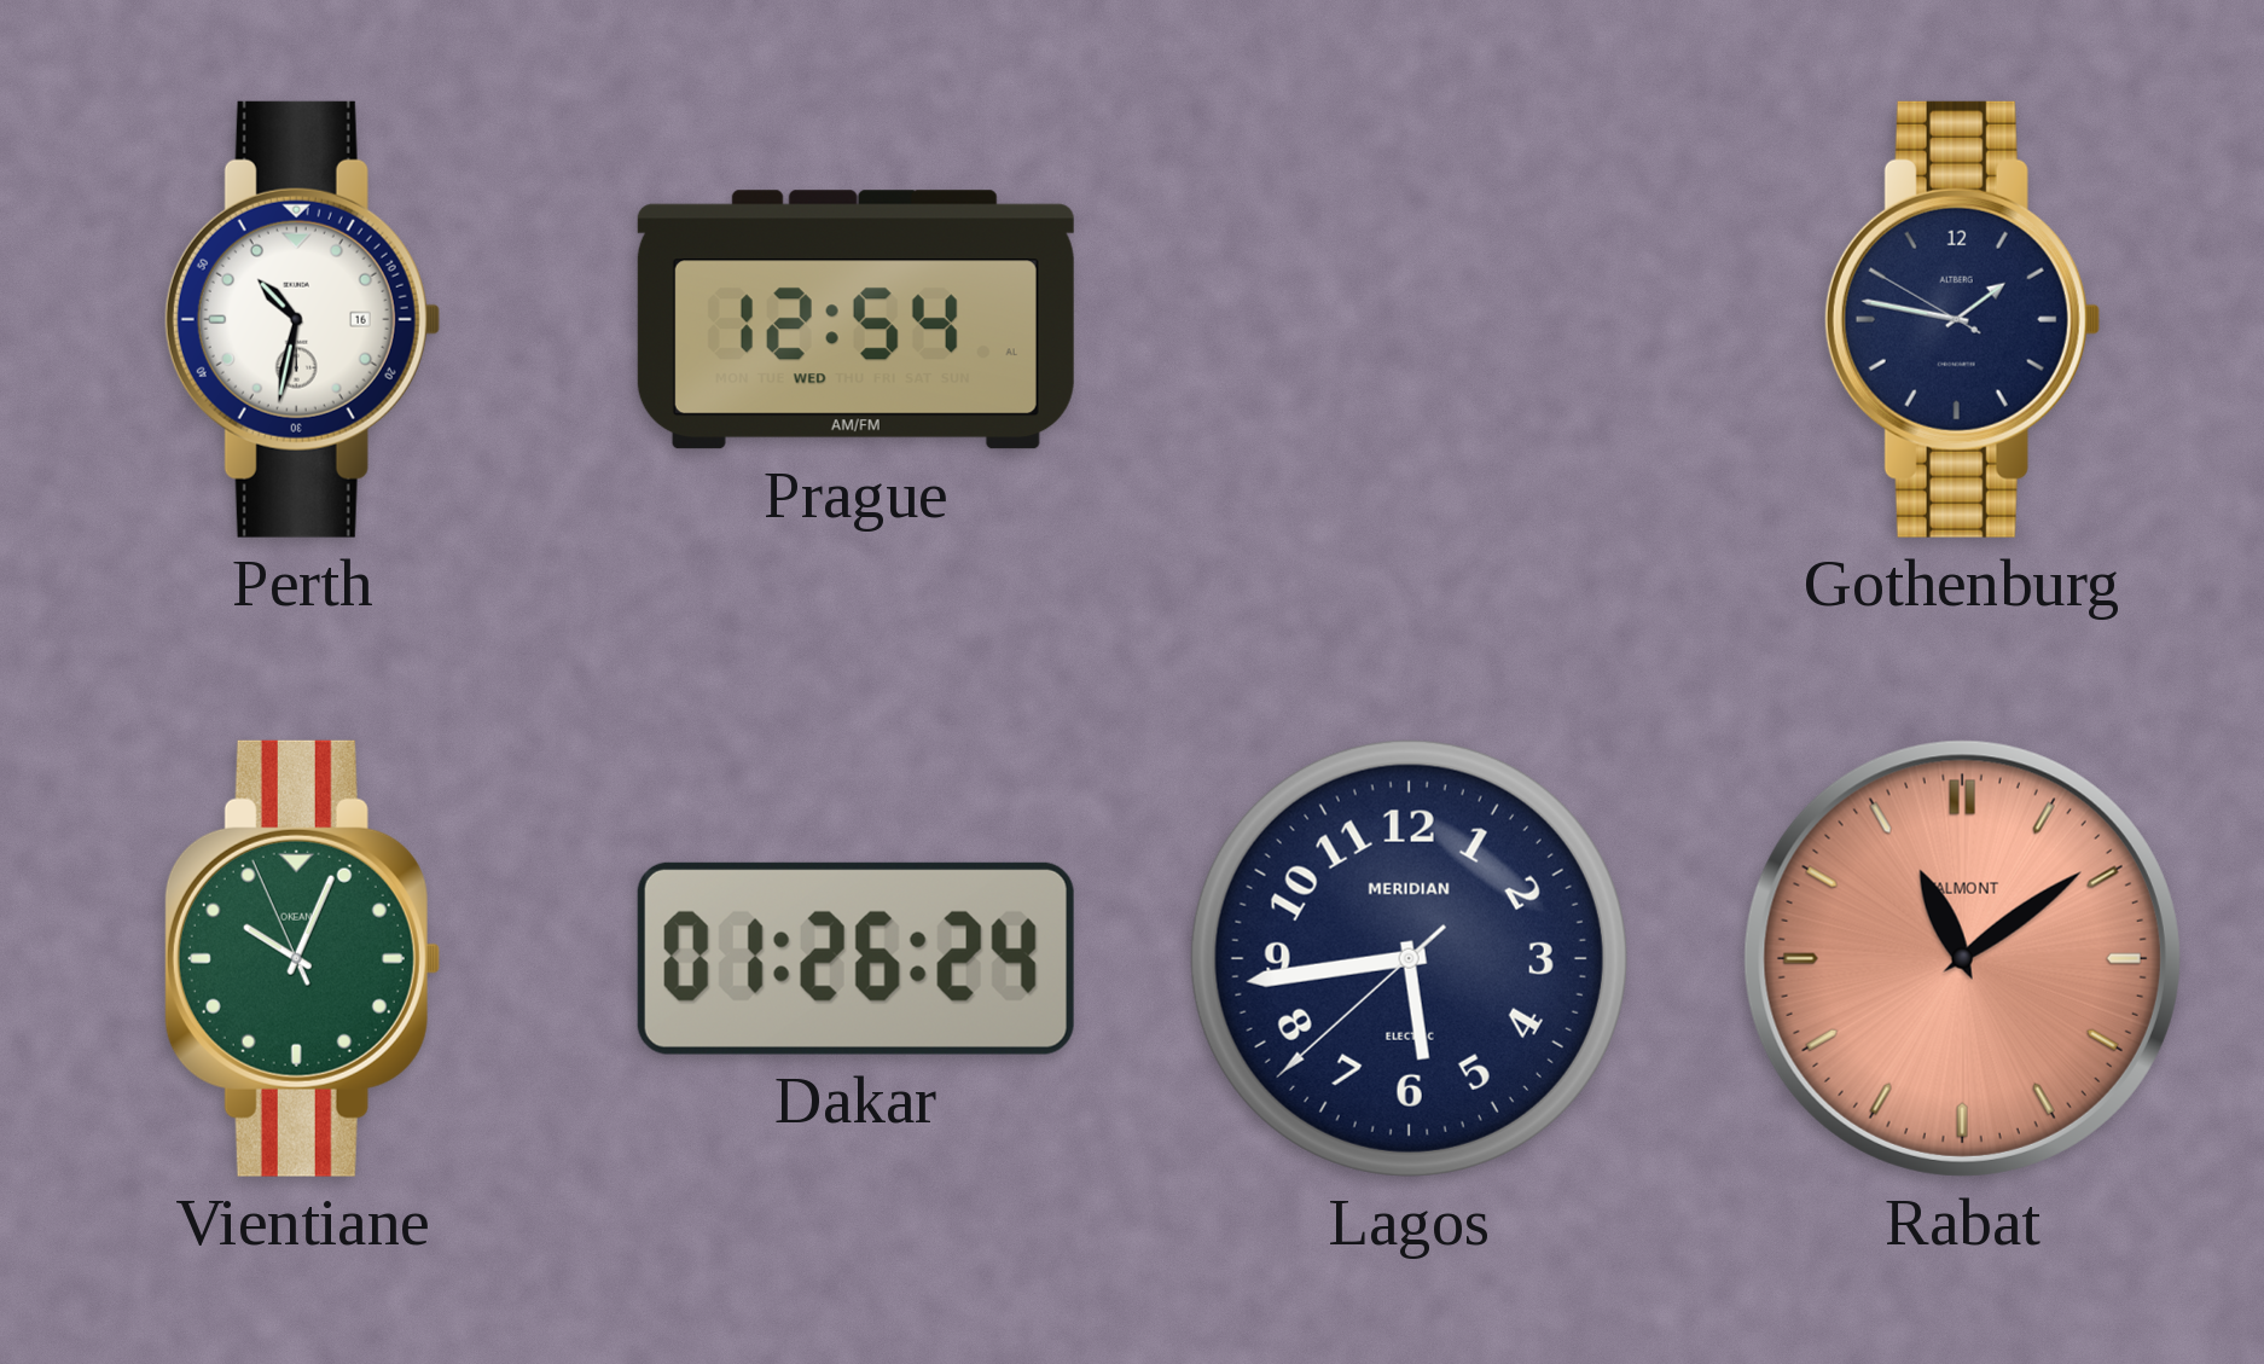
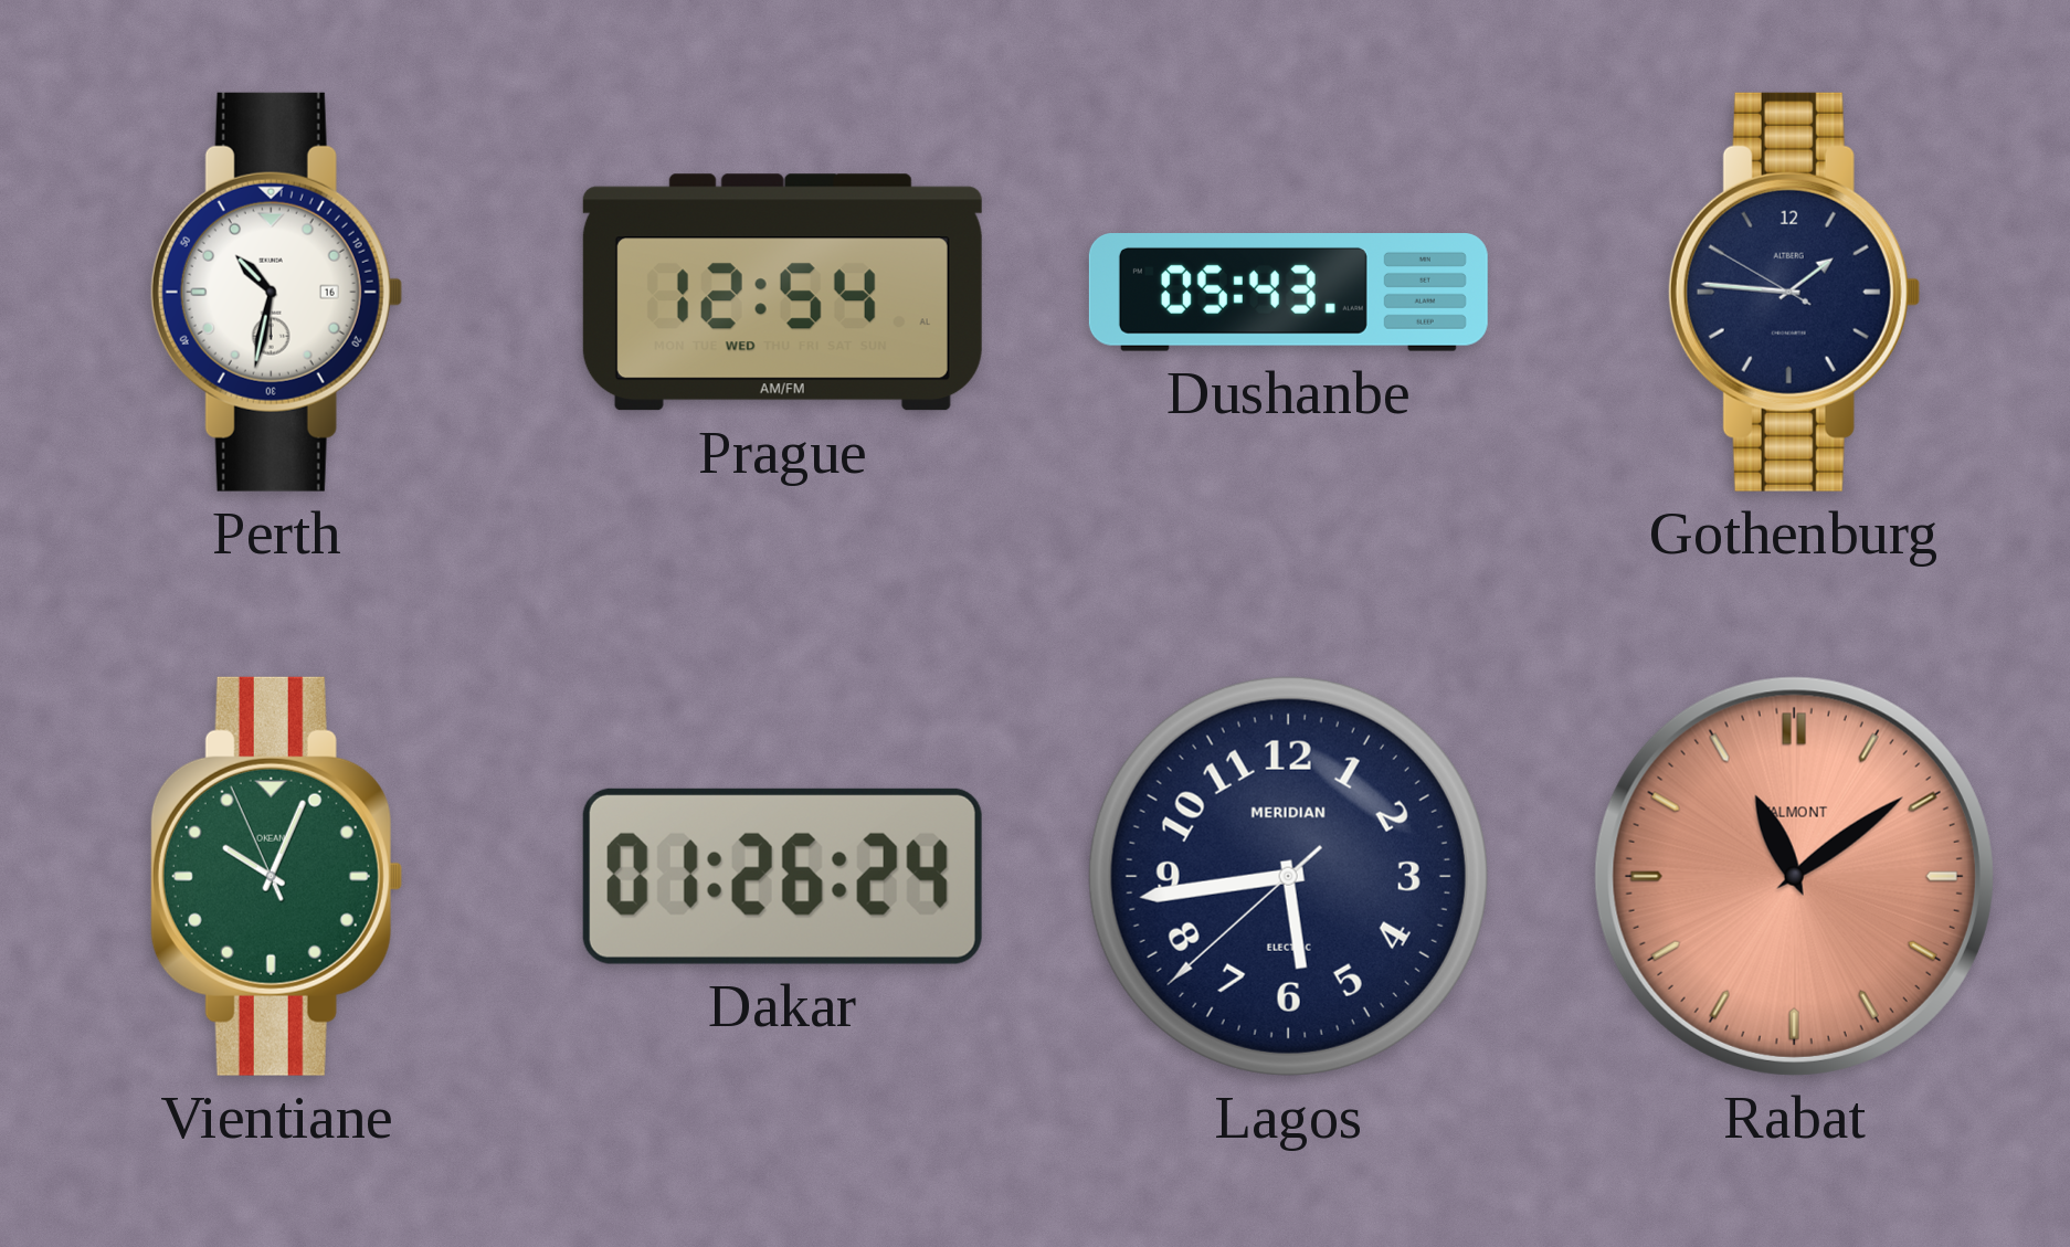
Dushanbe: none -> 05:43 (1288, 293)
Gothenburg: 1:46 -> 1:45 (1794, 292)
